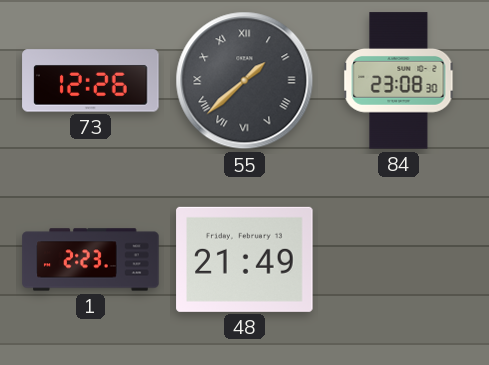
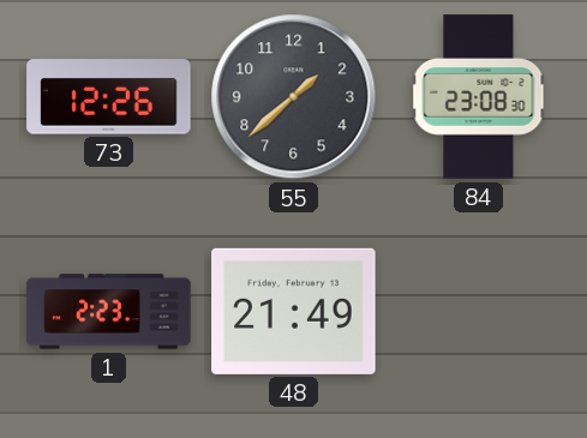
55 numerals: Roman -> Arabic (294, 97)
